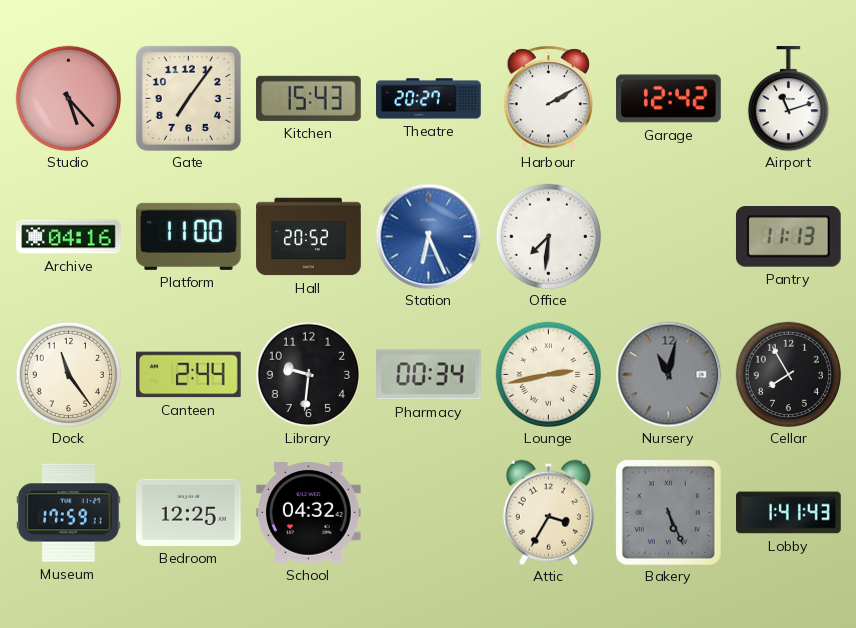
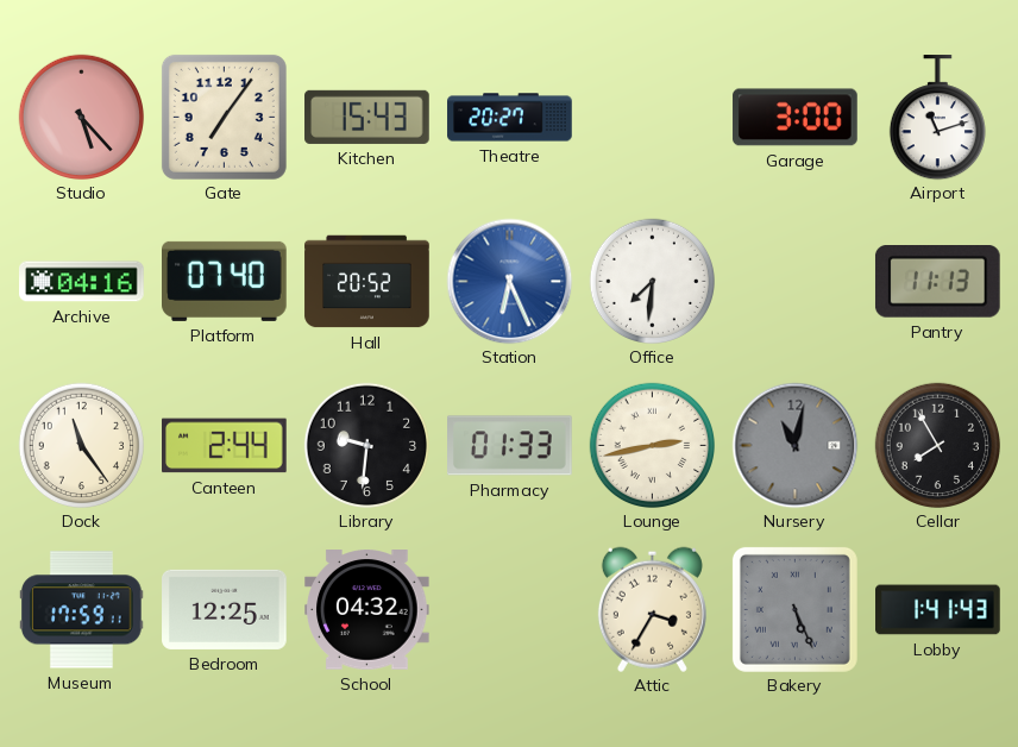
Harbour: 2:10 -> none (548, 98)
Garage: 12:42 -> 3:00 (796, 118)
Platform: 11:00 -> 07:40 (225, 281)
Pharmacy: 00:34 -> 01:33 (510, 446)
